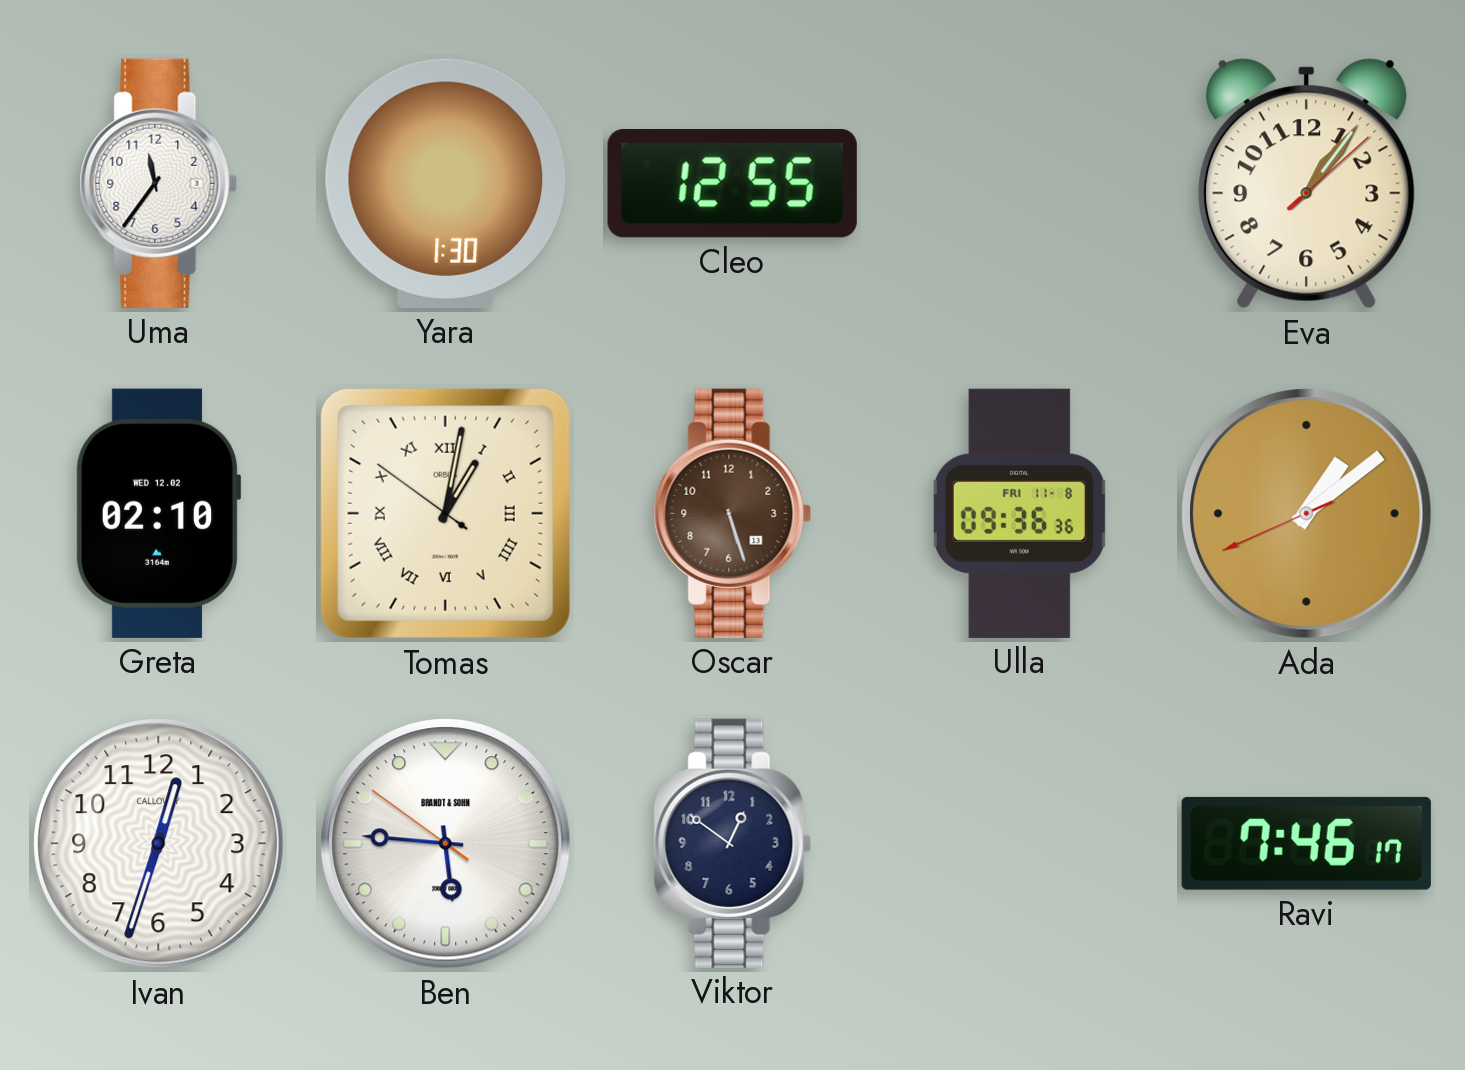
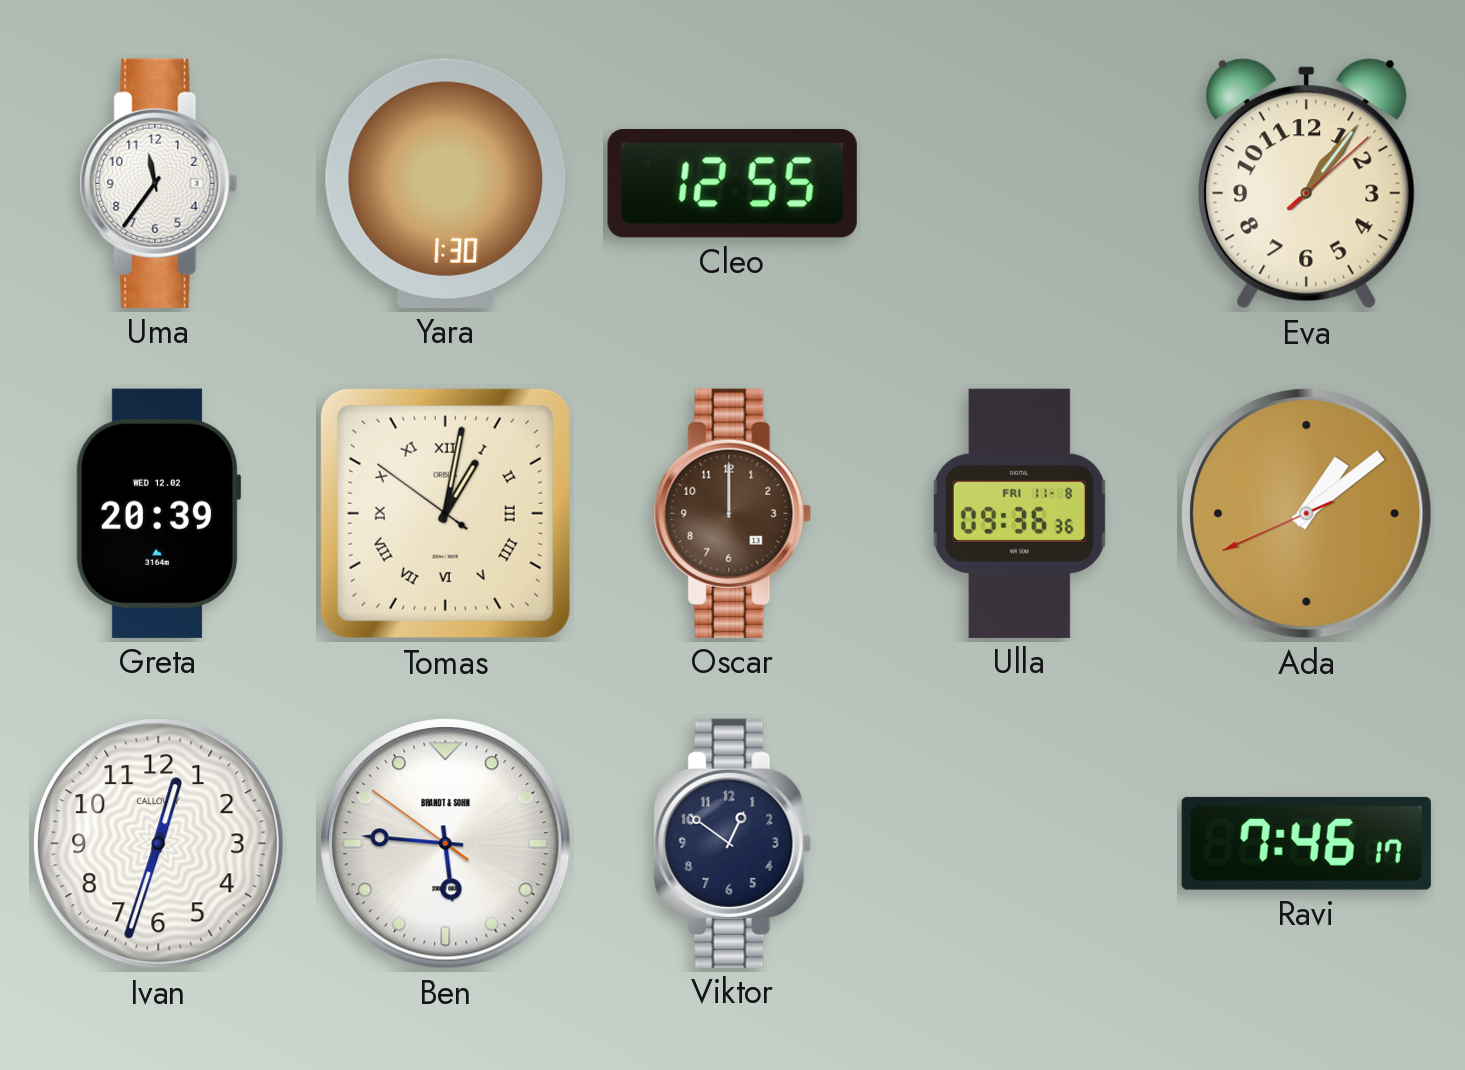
Greta: 02:10 -> 20:39 (158, 513)
Oscar: 5:27 -> 12:00 (733, 513)
